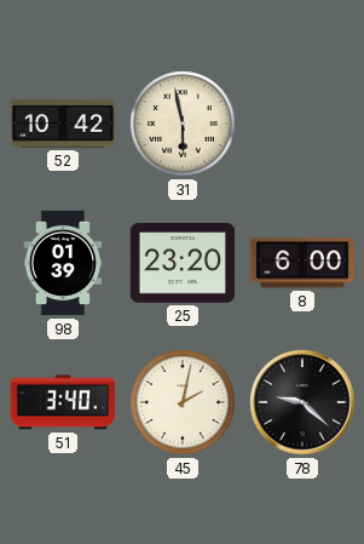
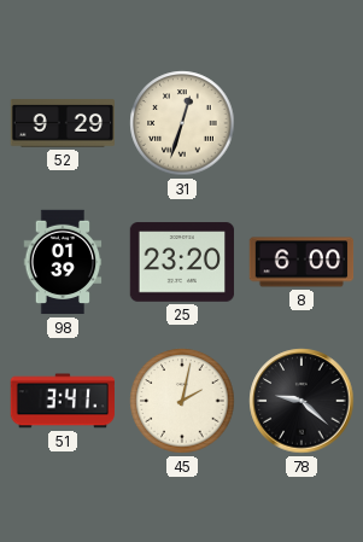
52: 10:42 -> 9:29 (63, 123)
31: 5:58 -> 12:33 (182, 123)
51: 3:40 -> 3:41 (62, 401)
